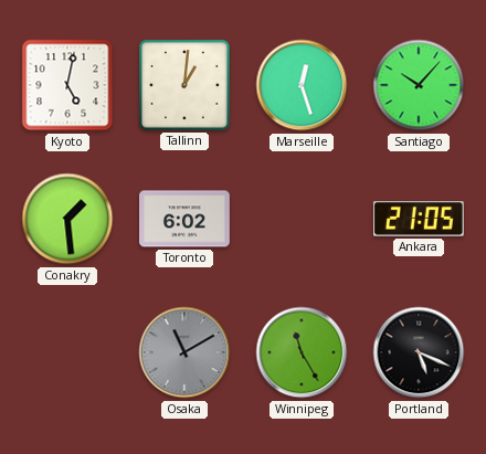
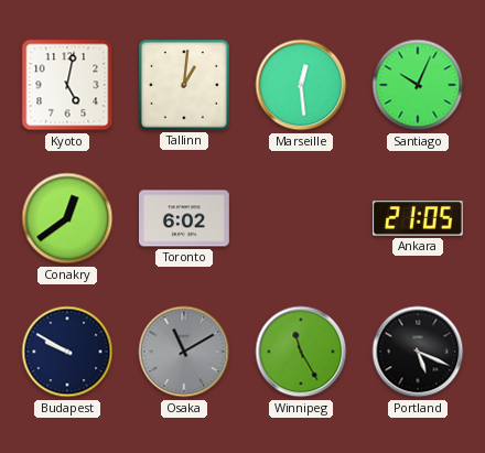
Marseille: 12:27 -> 12:29 (301, 85)
Santiago: 10:07 -> 10:04 (418, 85)
Conakry: 1:29 -> 12:39 (67, 218)
Budapest: none -> 9:50 (67, 352)
